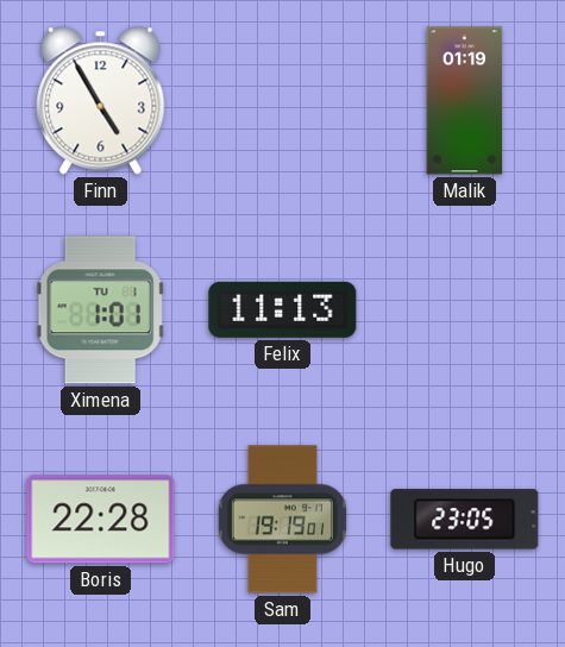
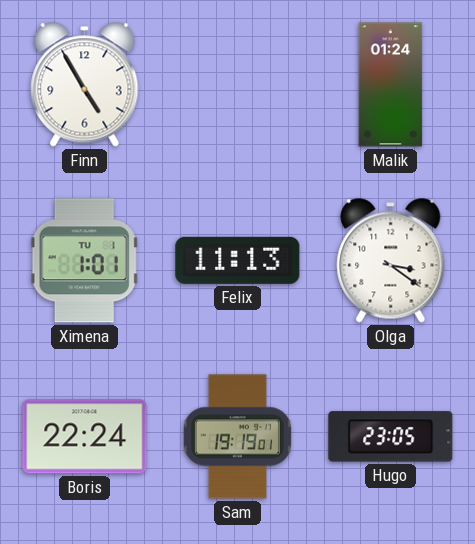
Malik: 01:19 -> 01:24 (391, 85)
Olga: none -> 3:21 (391, 261)
Boris: 22:28 -> 22:24 (85, 437)
